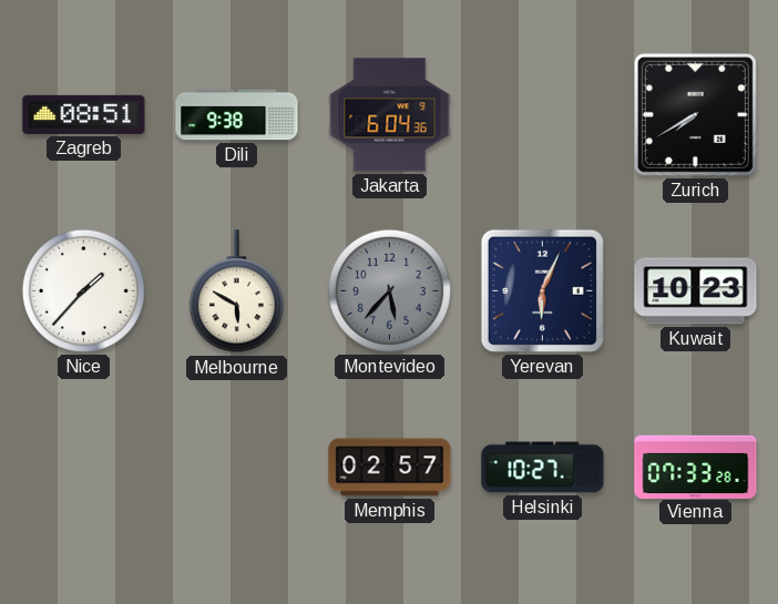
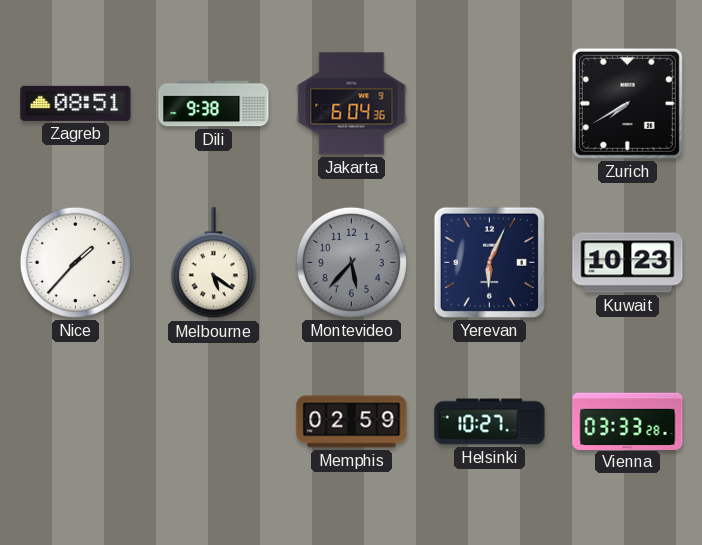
Melbourne: 5:50 -> 5:21 (213, 263)
Memphis: 02:57 -> 02:59 (352, 422)
Vienna: 07:33 -> 03:33 (628, 421)
